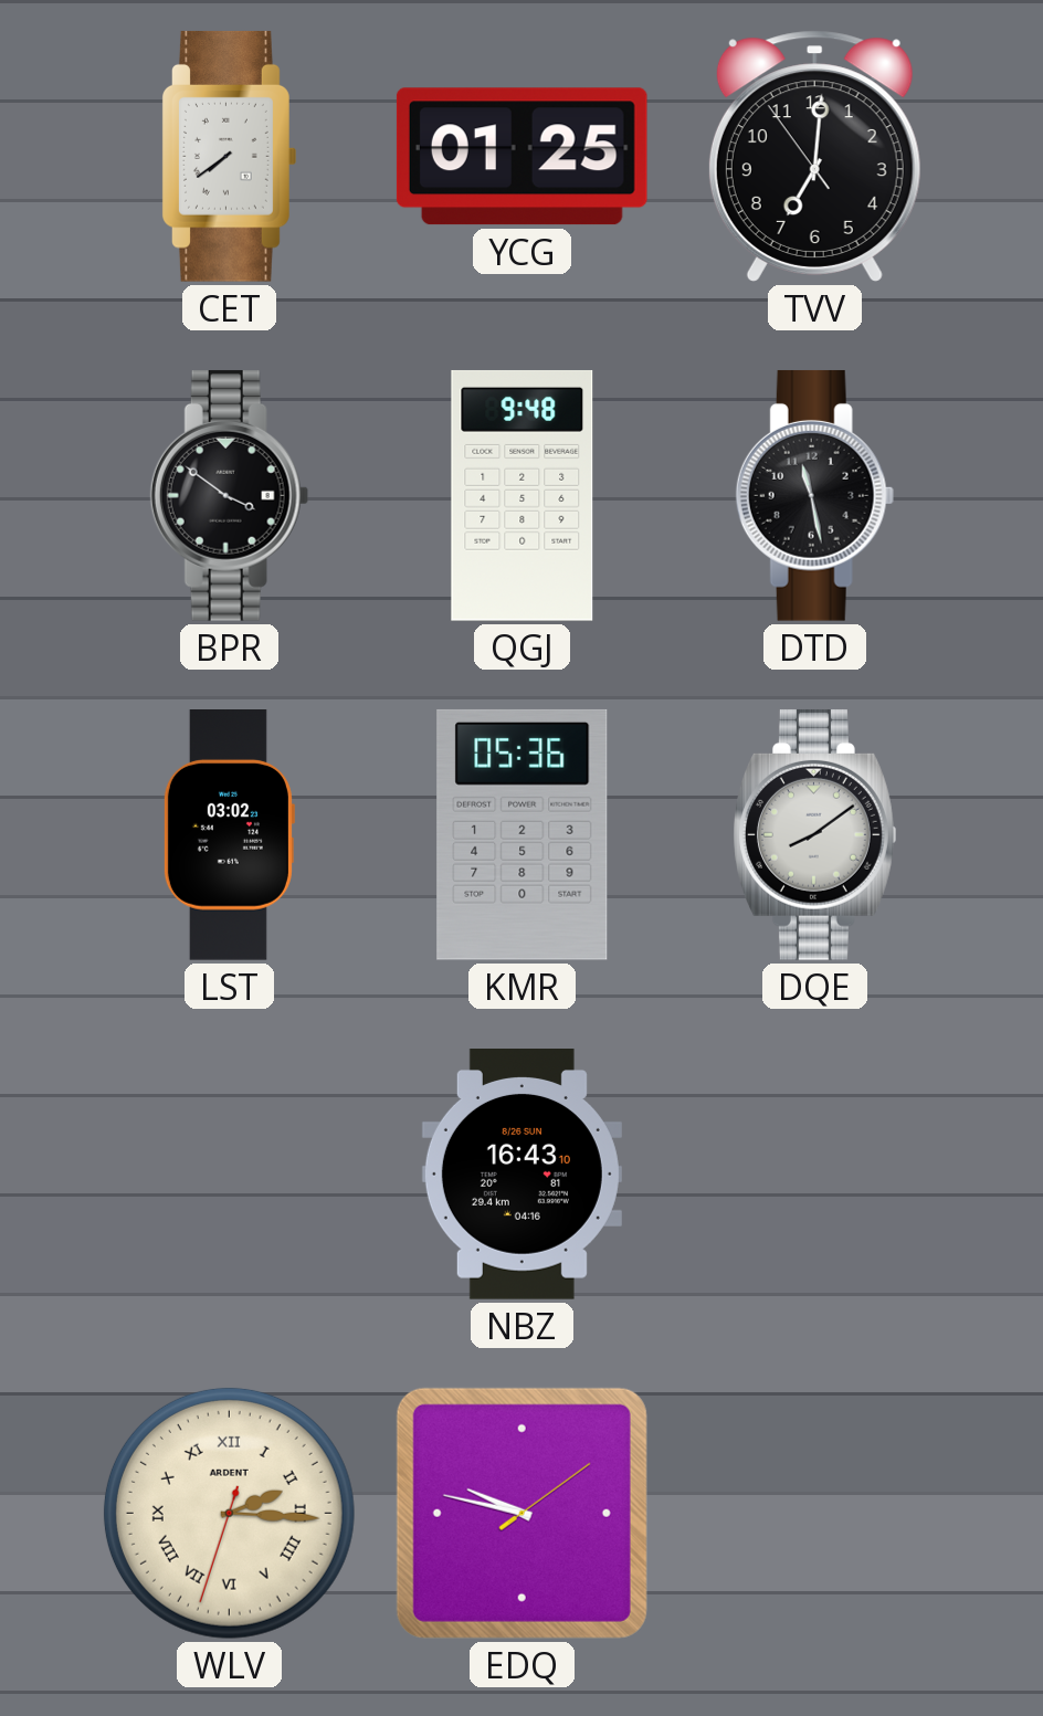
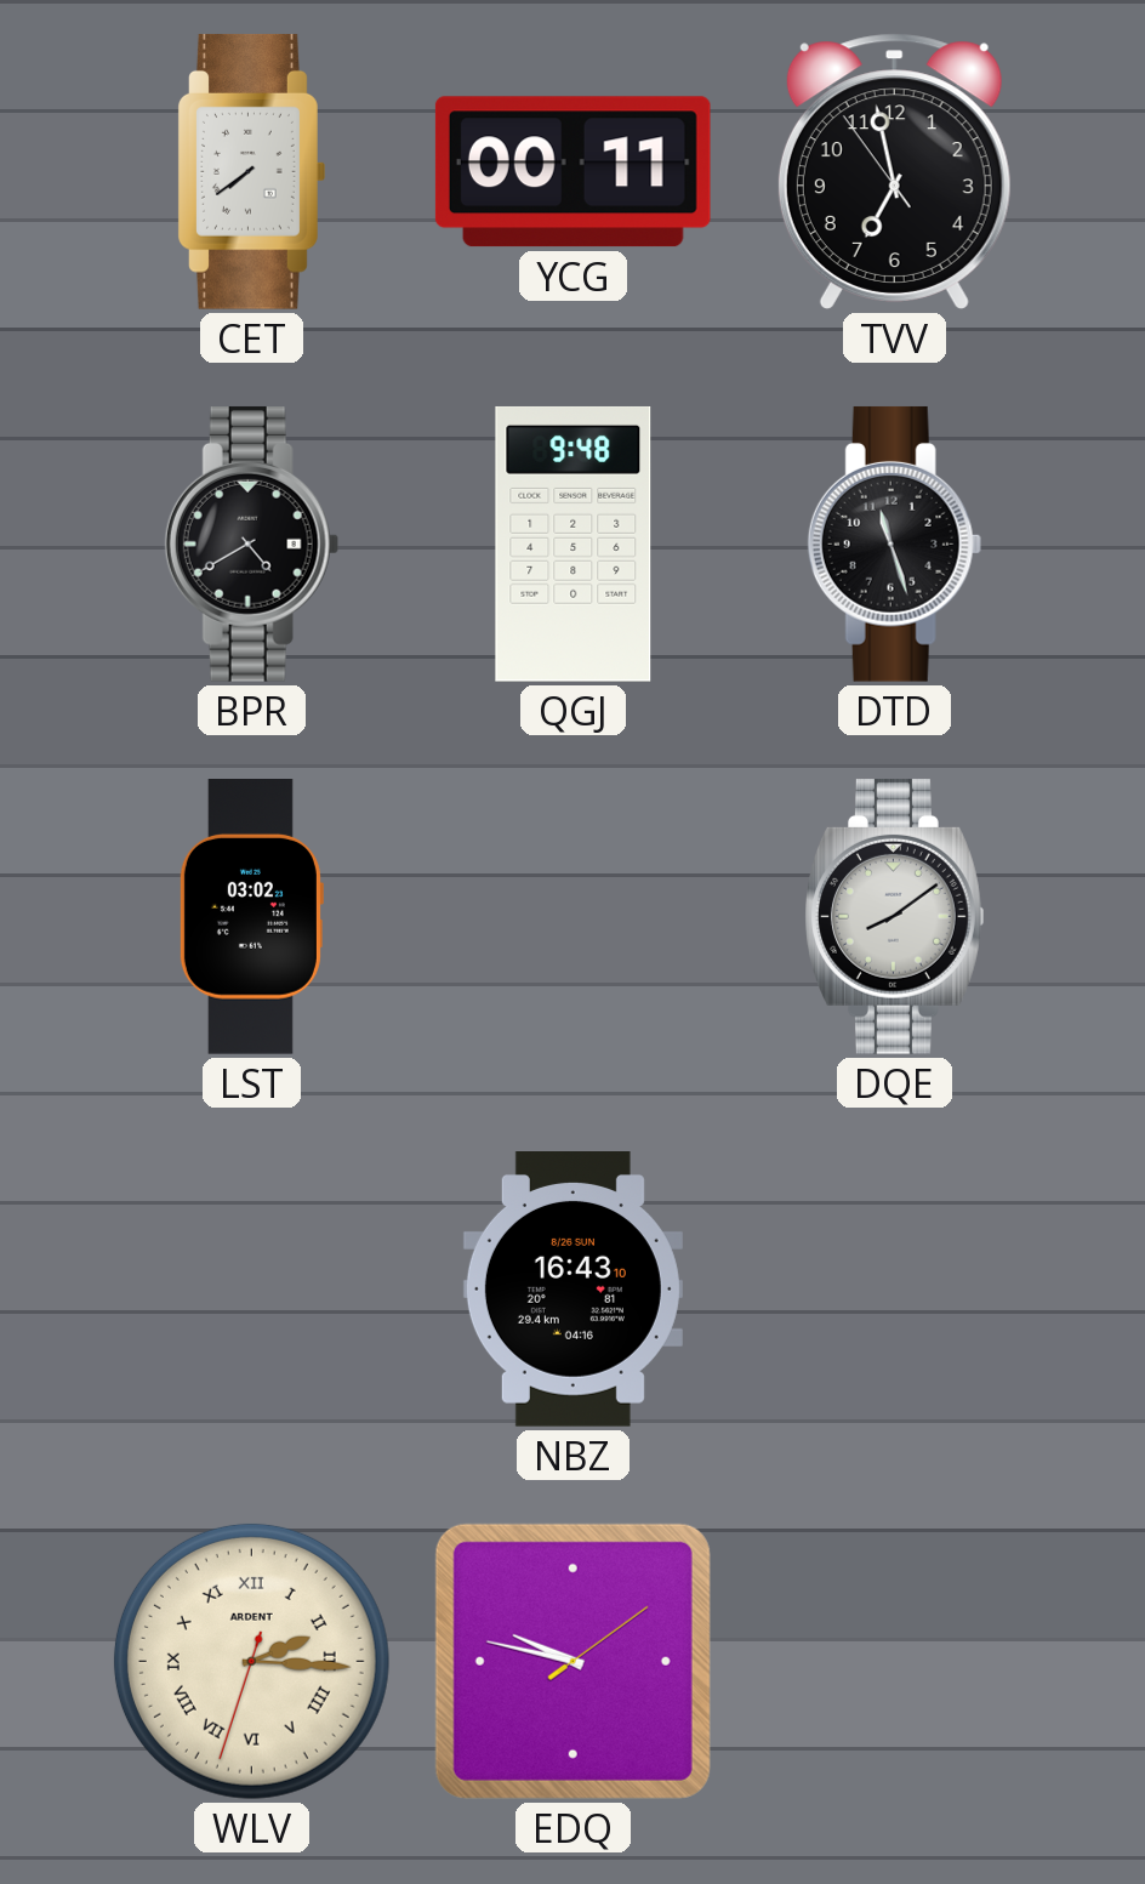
YCG: 01:25 -> 00:11 (572, 172)
TVV: 7:00 -> 6:57 (894, 171)
BPR: 3:51 -> 4:40 (251, 543)
DTD: 11:28 -> 11:27 (894, 543)
KMR: 05:36 -> none (523, 834)
